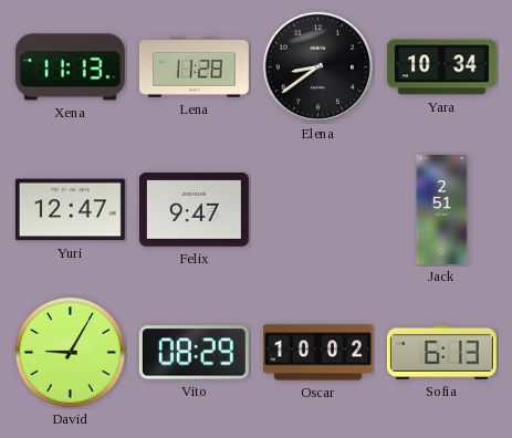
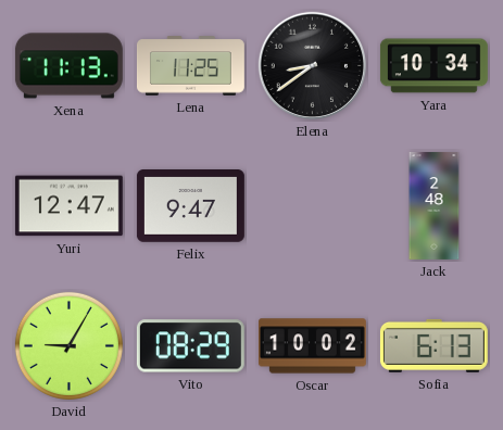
Lena: 11:28 -> 11:25 (190, 66)
Jack: 2:51 -> 2:48 (435, 206)
